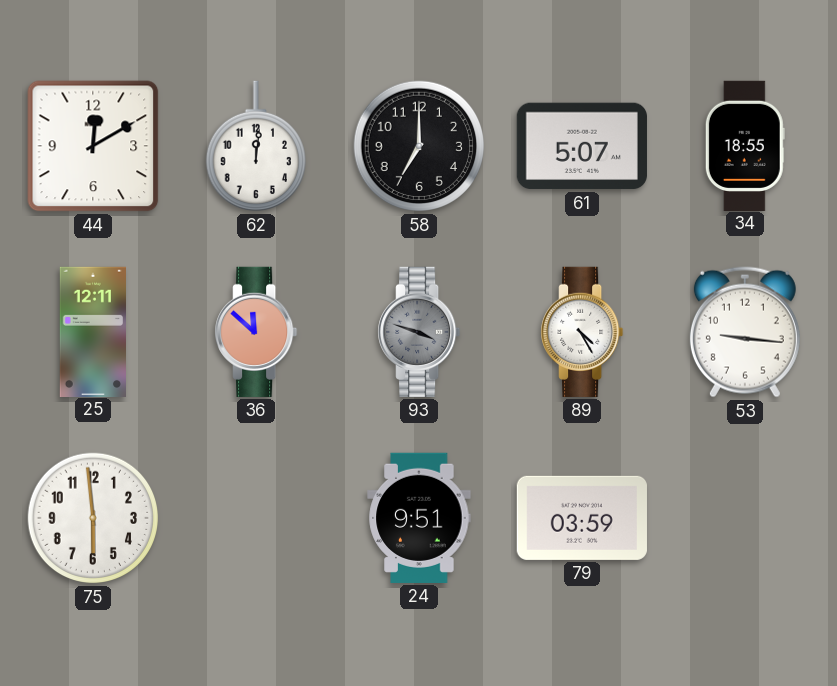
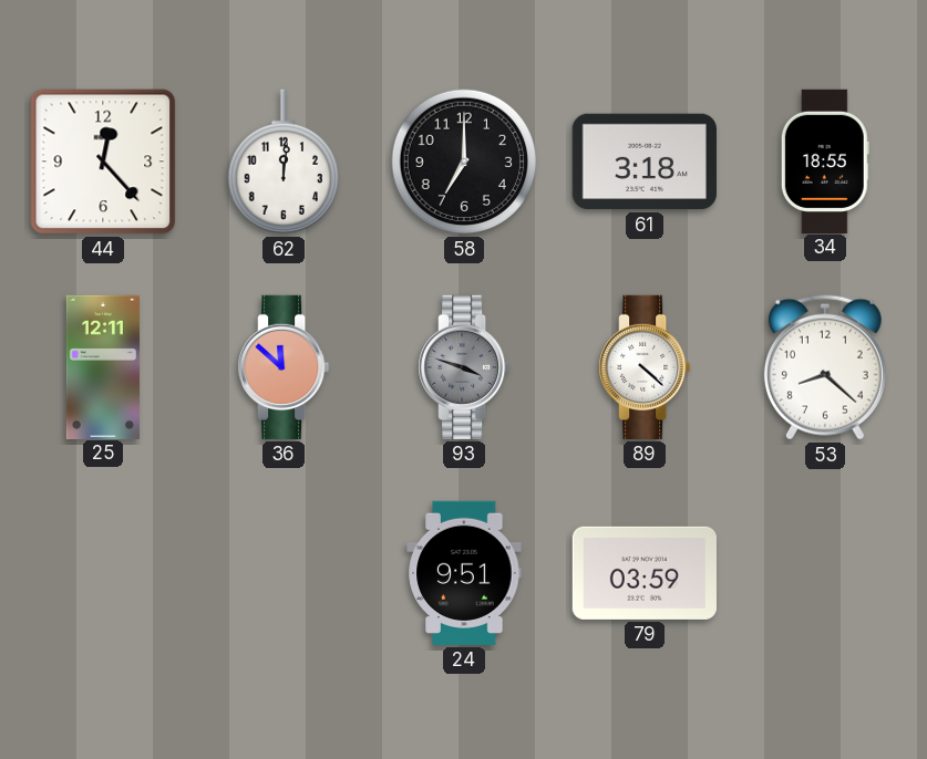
44: 12:10 -> 12:23 (103, 162)
61: 5:07 -> 3:18 (645, 162)
89: 4:25 -> 4:22 (645, 367)
53: 9:16 -> 8:22 (825, 367)
75: 5:59 -> none (93, 518)
